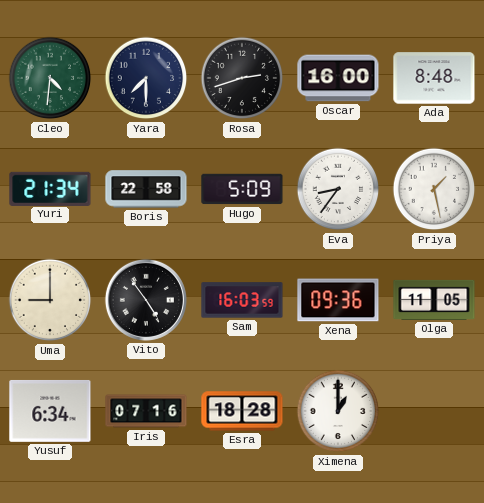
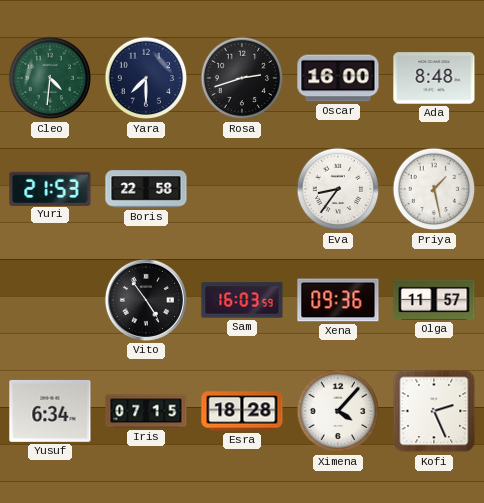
Yuri: 21:34 -> 21:53 (50, 188)
Hugo: 5:09 -> none (242, 189)
Uma: 9:00 -> none (50, 300)
Olga: 11:05 -> 11:57 (434, 300)
Iris: 07:16 -> 07:15 (146, 411)
Ximena: 1:00 -> 4:07 (338, 411)
Kofi: none -> 2:26 (434, 411)
